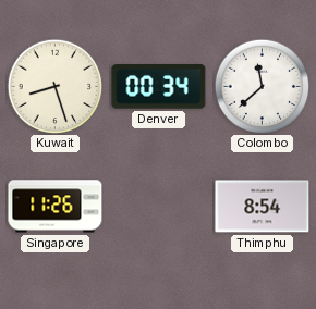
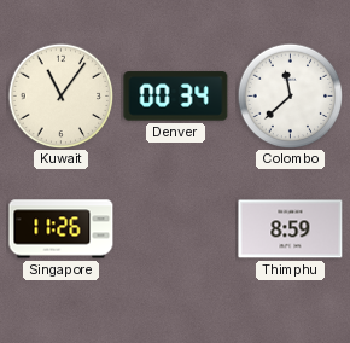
Kuwait: 8:27 -> 11:06 (60, 95)
Thimphu: 8:54 -> 8:59 (291, 229)
